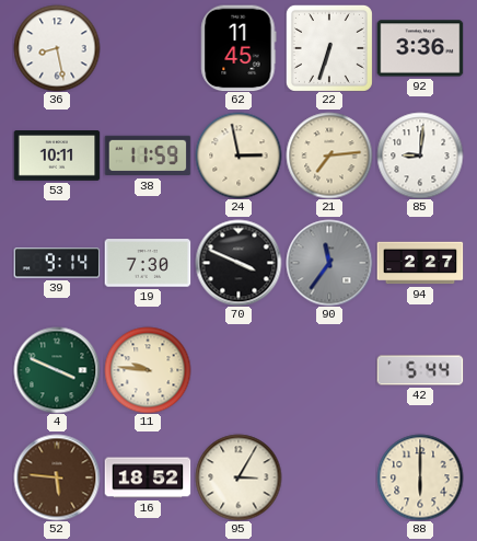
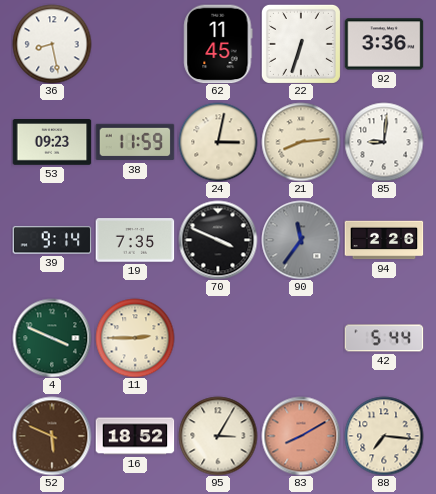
53: 10:11 -> 09:23 (52, 143)
24: 2:58 -> 3:02 (218, 142)
21: 7:14 -> 8:14 (301, 142)
19: 7:30 -> 7:35 (135, 240)
94: 2:27 -> 2:26 (384, 240)
11: 9:46 -> 2:45 (135, 338)
52: 5:46 -> 5:49 (52, 436)
83: none -> 8:10 (301, 436)
88: 6:00 -> 7:16 (384, 436)
